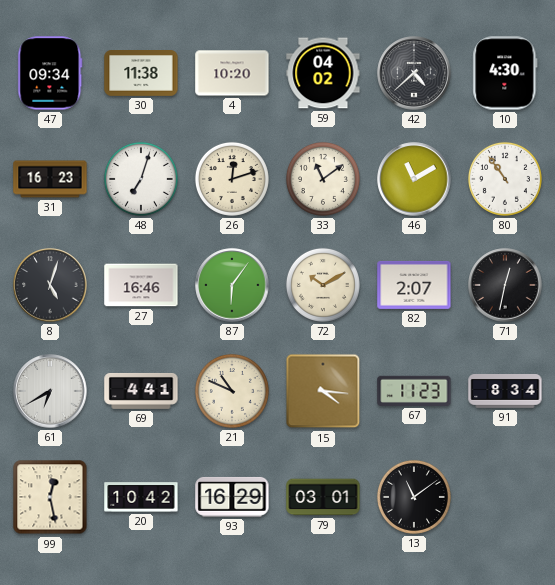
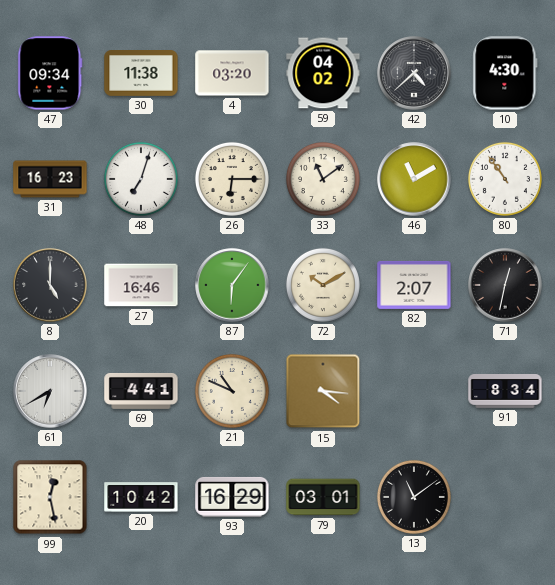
4: 10:20 -> 03:20 (232, 73)
26: 12:12 -> 6:15 (232, 179)
8: 5:03 -> 5:00 (50, 285)
67: 11:23 -> none (414, 391)
